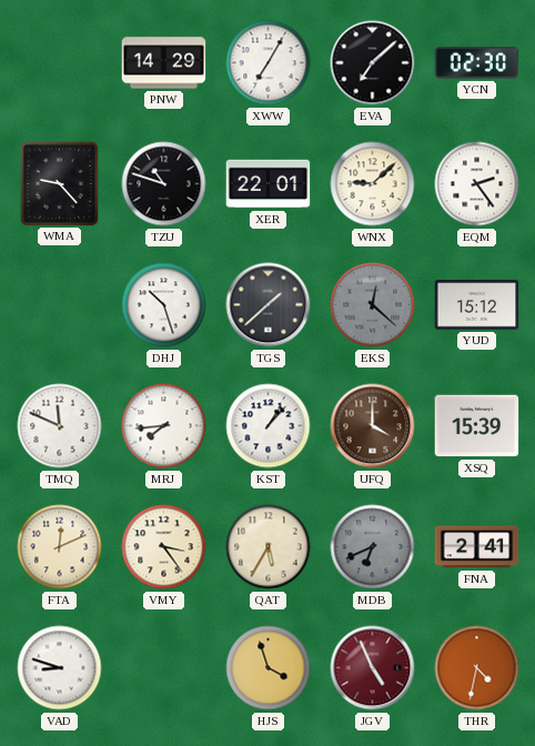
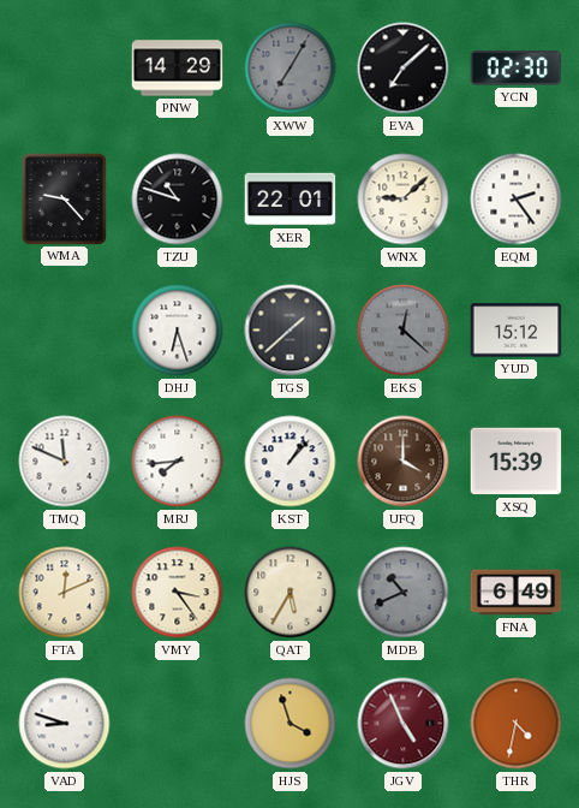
XWW dial: white -> grey (291, 69)
DHJ: 10:27 -> 6:27 (178, 331)
MDB: 6:41 -> 10:41 (404, 593)
FNA: 2:41 -> 6:49 (517, 593)
